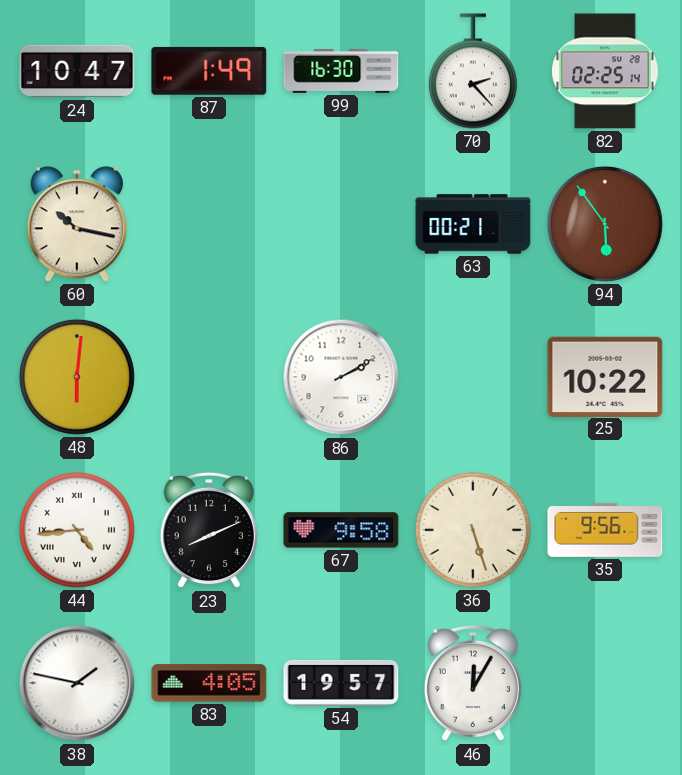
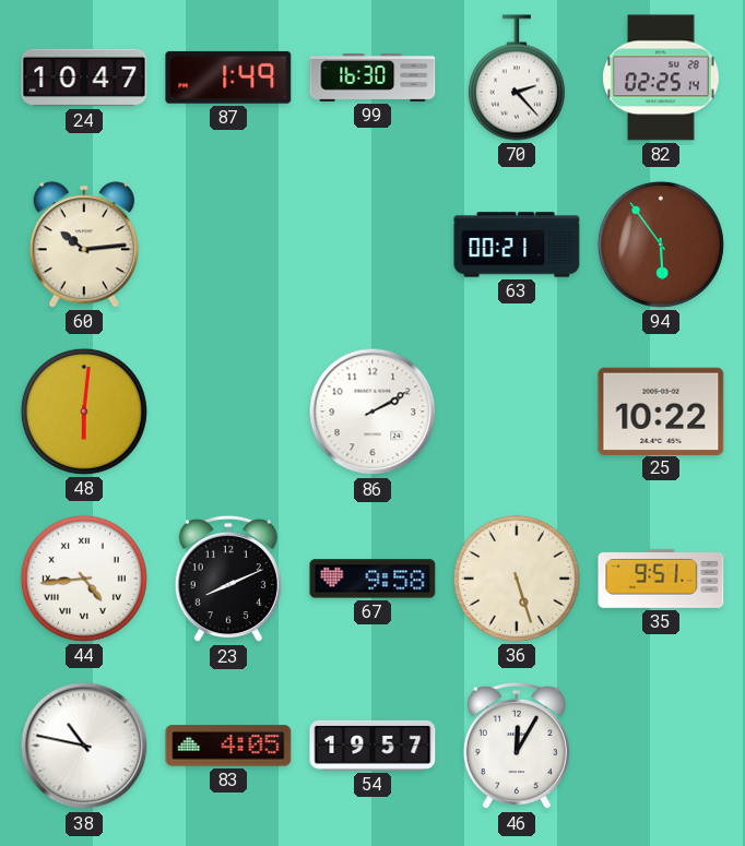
60: 10:17 -> 10:14 (84, 245)
35: 9:56 -> 9:51 (661, 579)
38: 1:47 -> 10:47 (84, 746)
